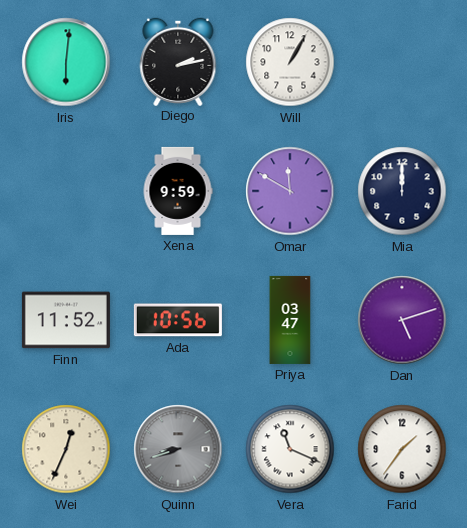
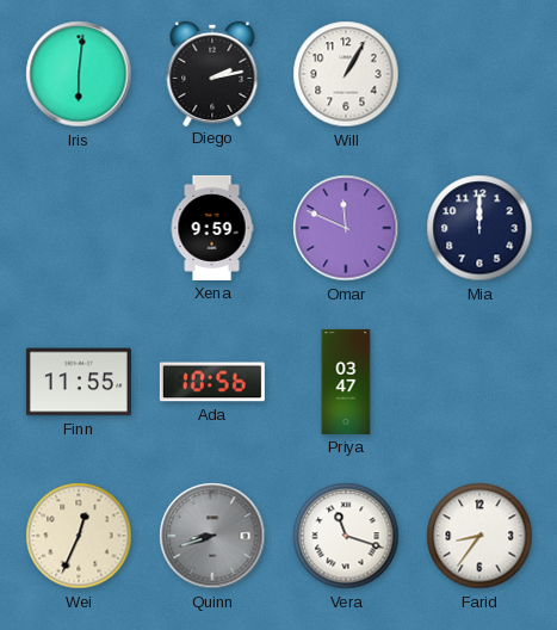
Omar: 11:50 -> 11:49 (346, 228)
Finn: 11:52 -> 11:55 (79, 382)
Dan: 5:12 -> none (402, 320)
Vera: 11:19 -> 11:18 (346, 536)
Farid: 1:36 -> 8:36 (479, 536)
